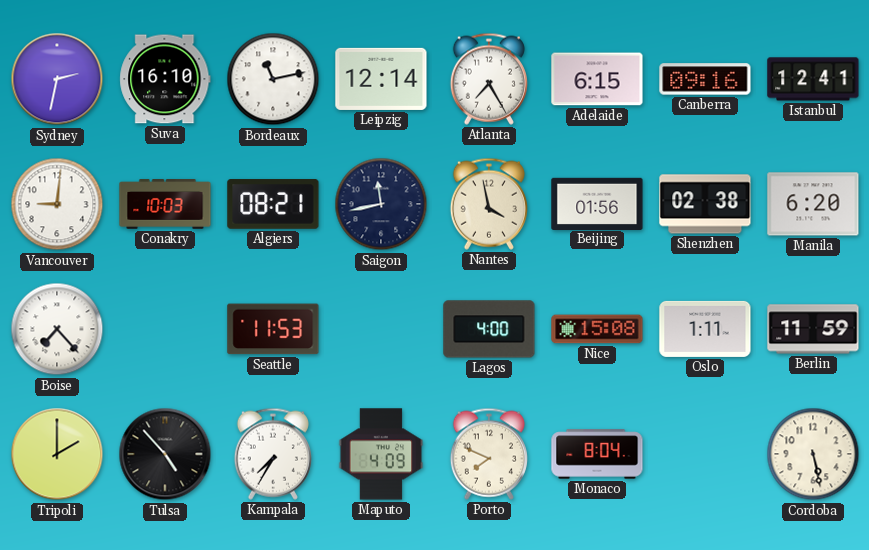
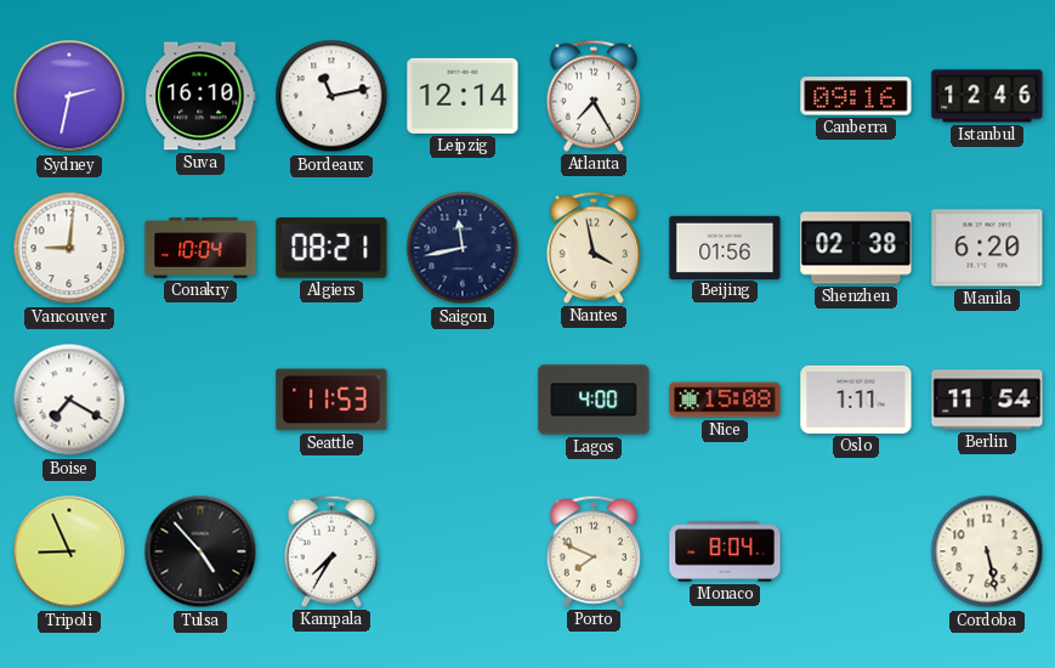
Adelaide: 6:15 -> none (597, 79)
Istanbul: 12:41 -> 12:46 (987, 96)
Conakry: 10:03 -> 10:04 (200, 248)
Boise: 7:23 -> 7:20 (69, 400)
Berlin: 11:59 -> 11:54 (987, 400)
Tripoli: 2:00 -> 8:56 (69, 551)
Maputo: 4:09 -> none (381, 454)
